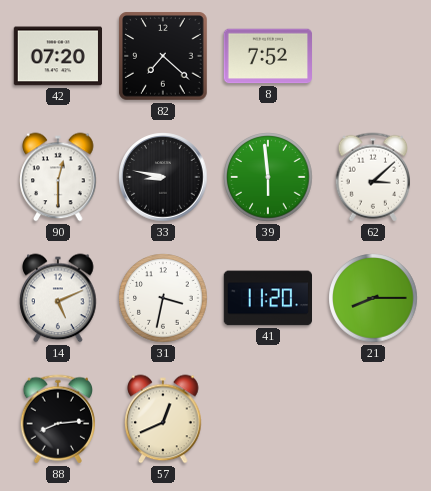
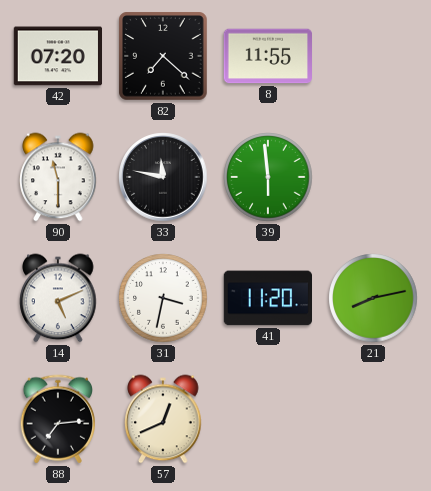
8: 7:52 -> 11:55 (267, 56)
90: 12:30 -> 11:30 (58, 177)
33: 8:47 -> 11:47 (163, 177)
62: 3:08 -> none (372, 177)
21: 8:15 -> 8:13 (373, 298)
88: 8:14 -> 7:14 (57, 419)
